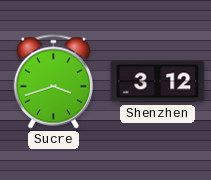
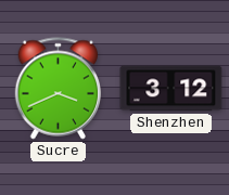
Sucre: 3:42 -> 3:41 (58, 89)
